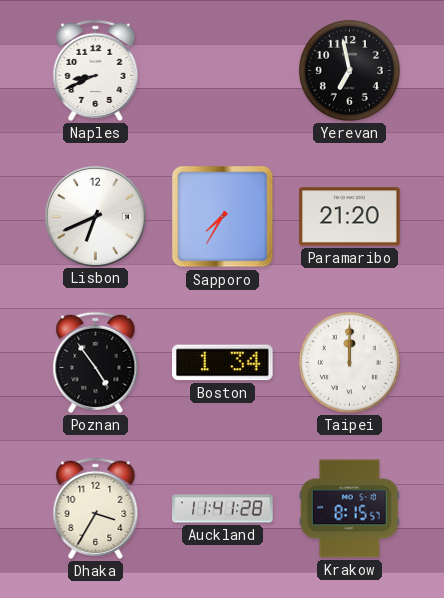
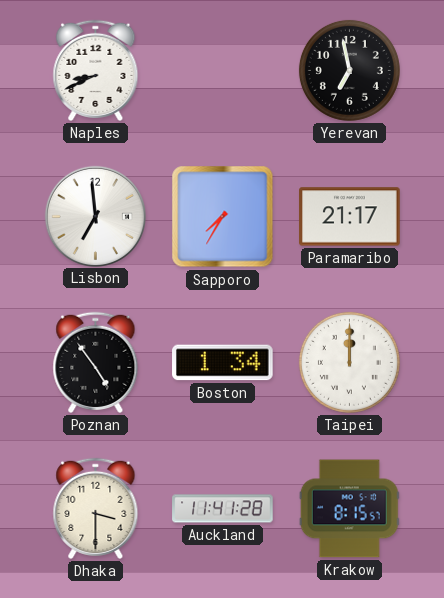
Lisbon: 6:41 -> 6:59 (95, 216)
Paramaribo: 21:20 -> 21:17 (350, 217)
Dhaka: 3:35 -> 3:30 (96, 508)
